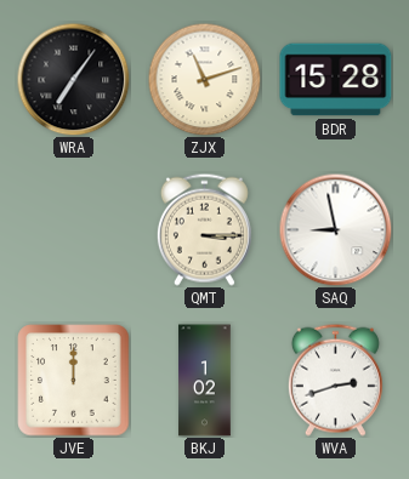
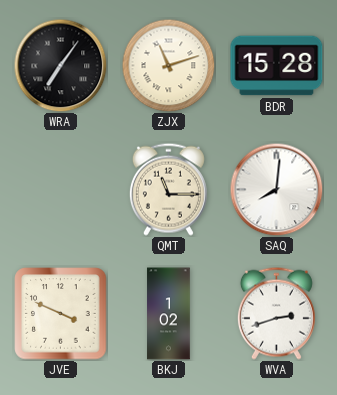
QMT: 3:15 -> 11:15 (168, 189)
SAQ: 8:58 -> 8:01 (276, 189)
JVE: 12:00 -> 3:49 (61, 314)
